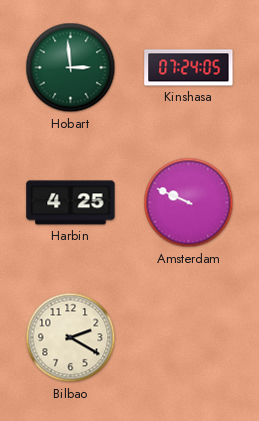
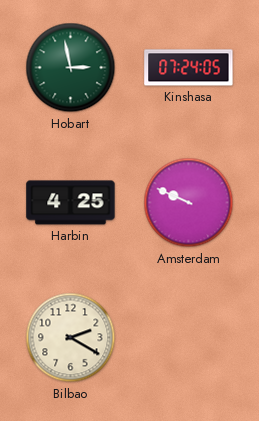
Hobart: 2:59 -> 2:58 (71, 68)
